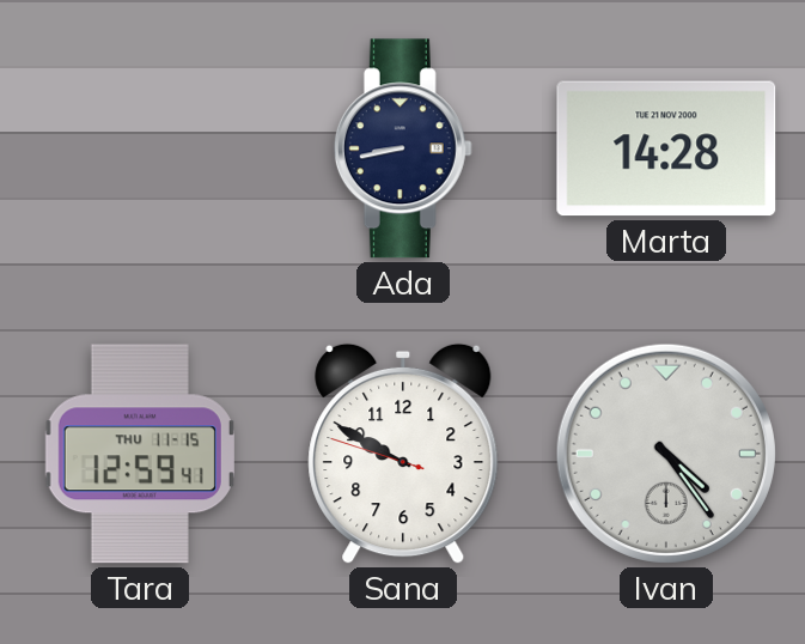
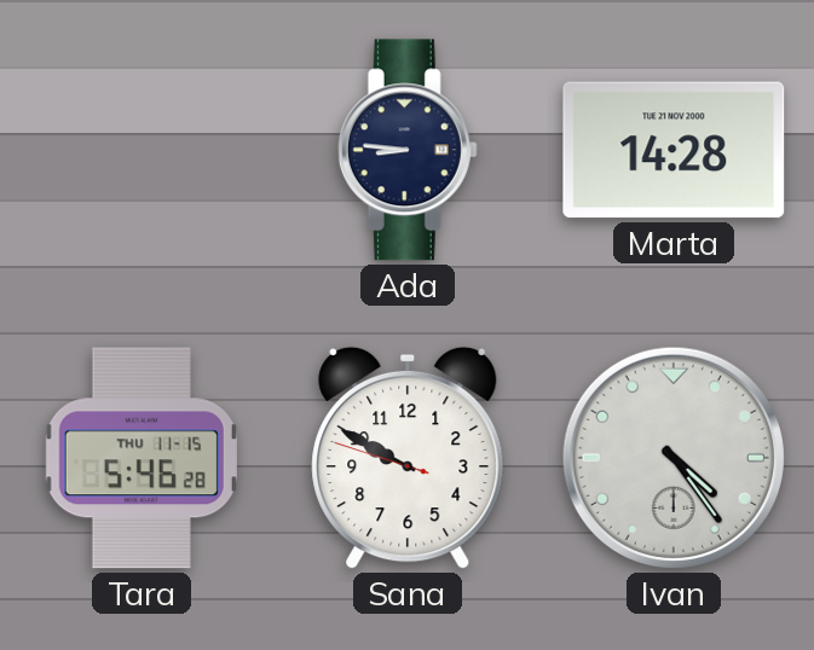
Ada: 8:43 -> 8:46 (408, 150)
Tara: 12:59 -> 5:46 (142, 458)
